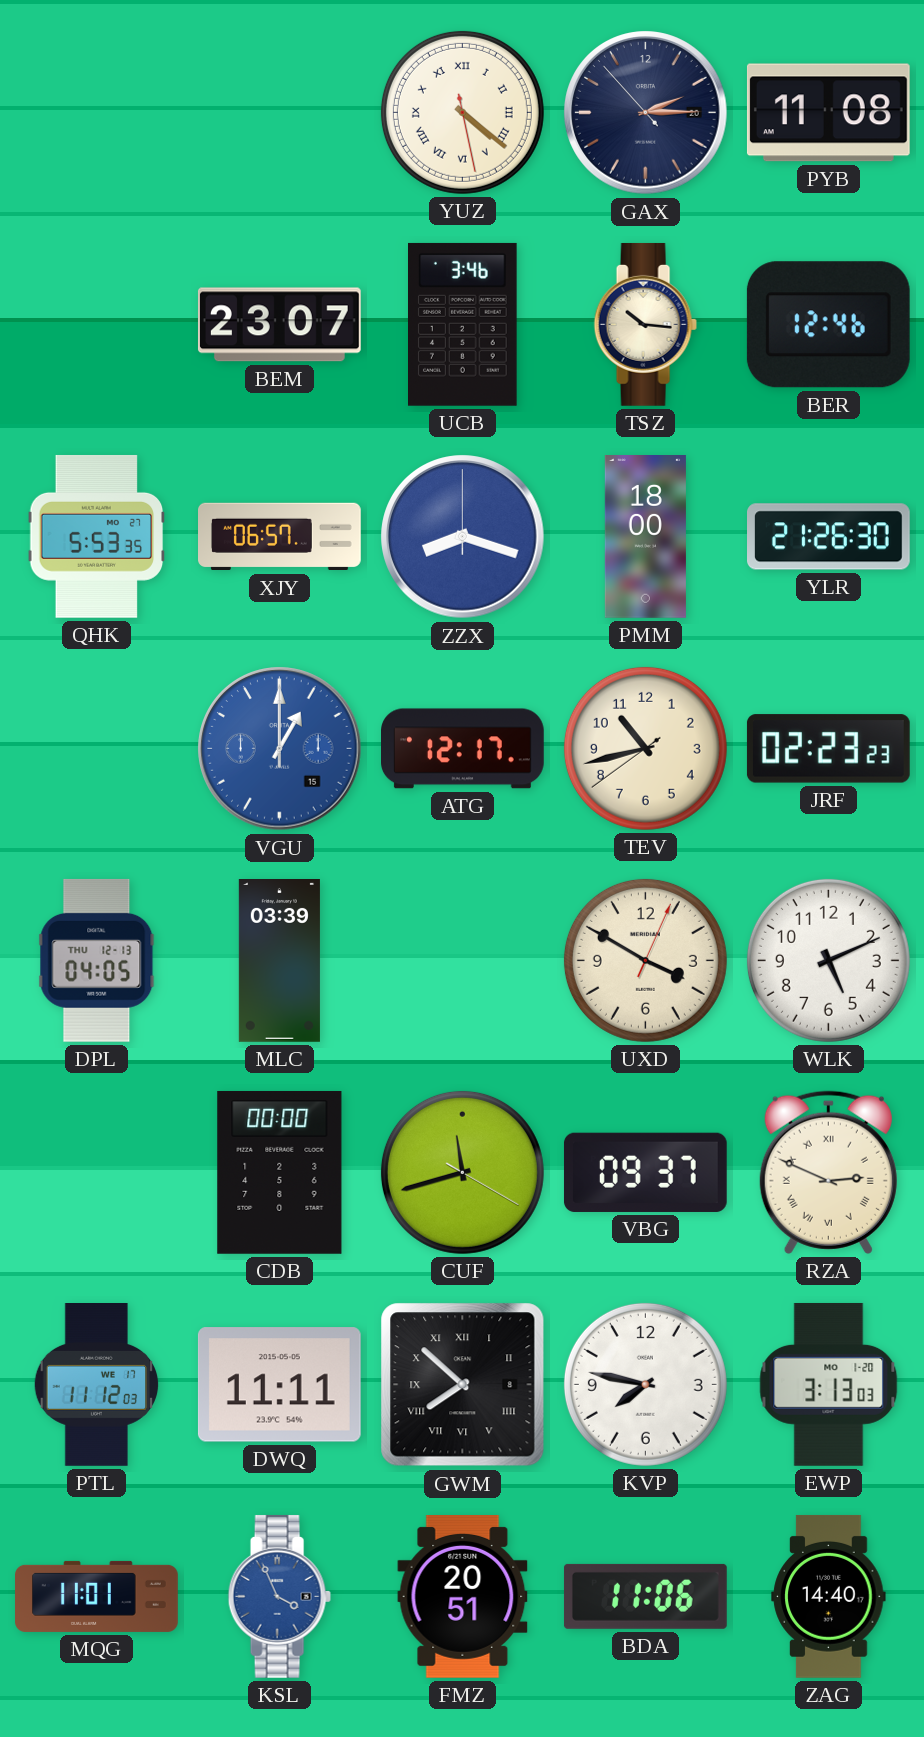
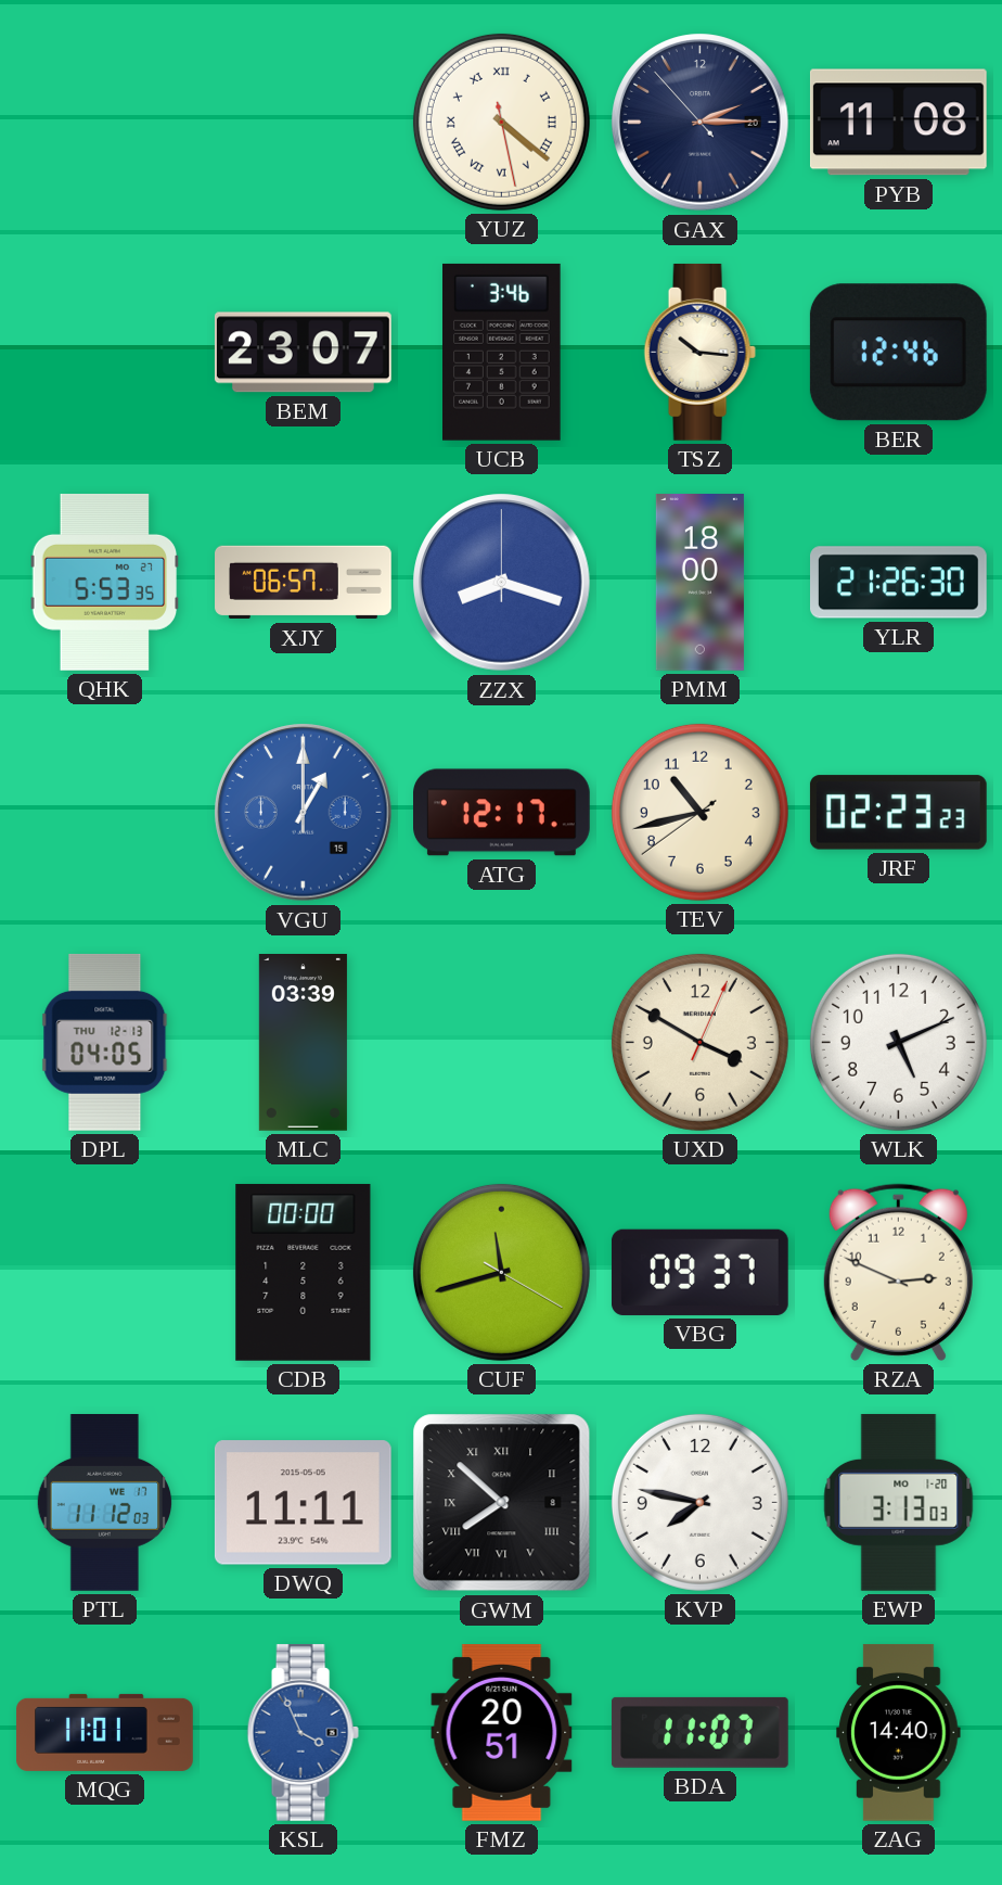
RZA numerals: Roman -> Arabic (898, 1272)
BDA: 11:06 -> 11:07 (699, 1732)
